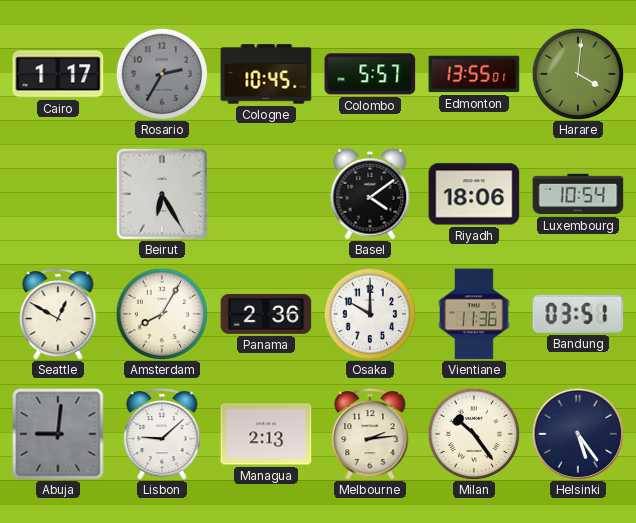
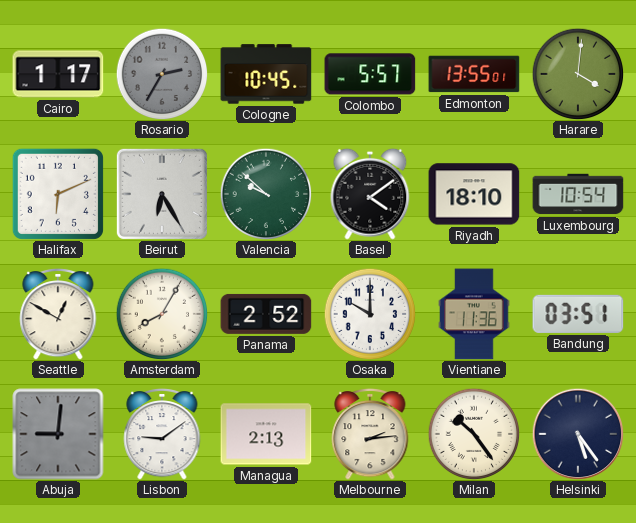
Halifax: none -> 6:11 (58, 194)
Valencia: none -> 9:52 (266, 194)
Riyadh: 18:06 -> 18:10 (474, 194)
Panama: 2:36 -> 2:52 (266, 314)
Lisbon: 9:08 -> 9:09 (162, 434)
